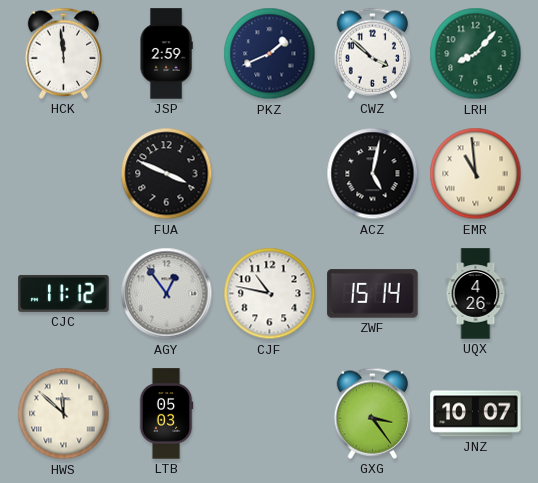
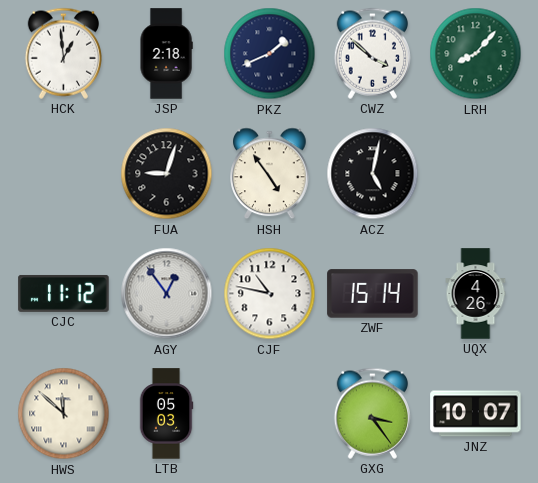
HCK: 11:59 -> 12:59 (63, 53)
JSP: 2:59 -> 2:18 (166, 54)
FUA: 3:49 -> 9:03 (167, 174)
HSH: none -> 4:54 (270, 174)
EMR: 10:59 -> none (476, 174)
